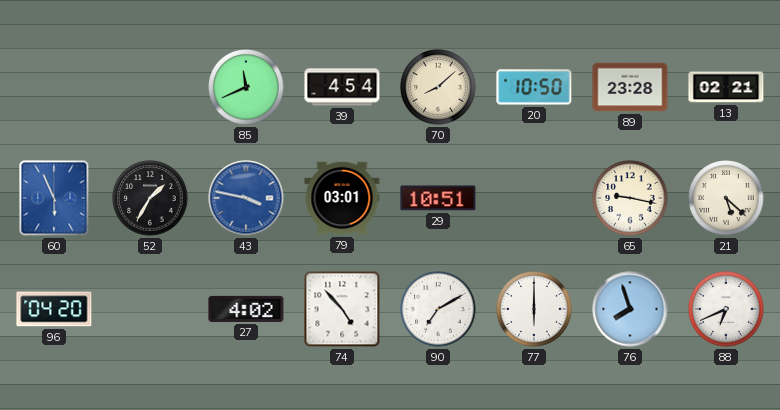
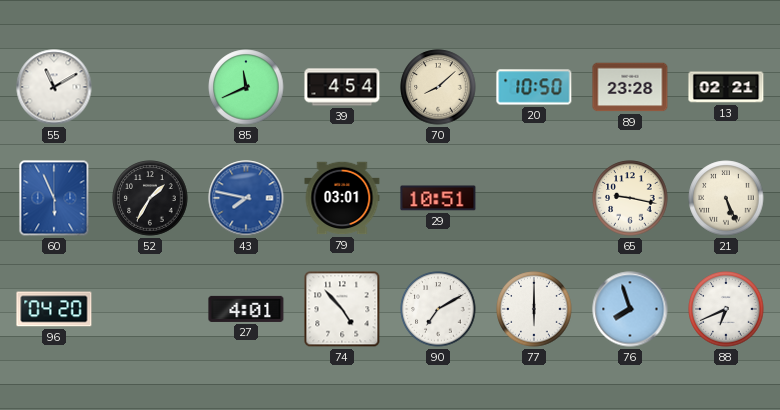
55: none -> 11:10 (54, 87)
43: 3:47 -> 7:47 (246, 198)
21: 5:22 -> 5:26 (726, 198)
27: 4:02 -> 4:01 (246, 309)
